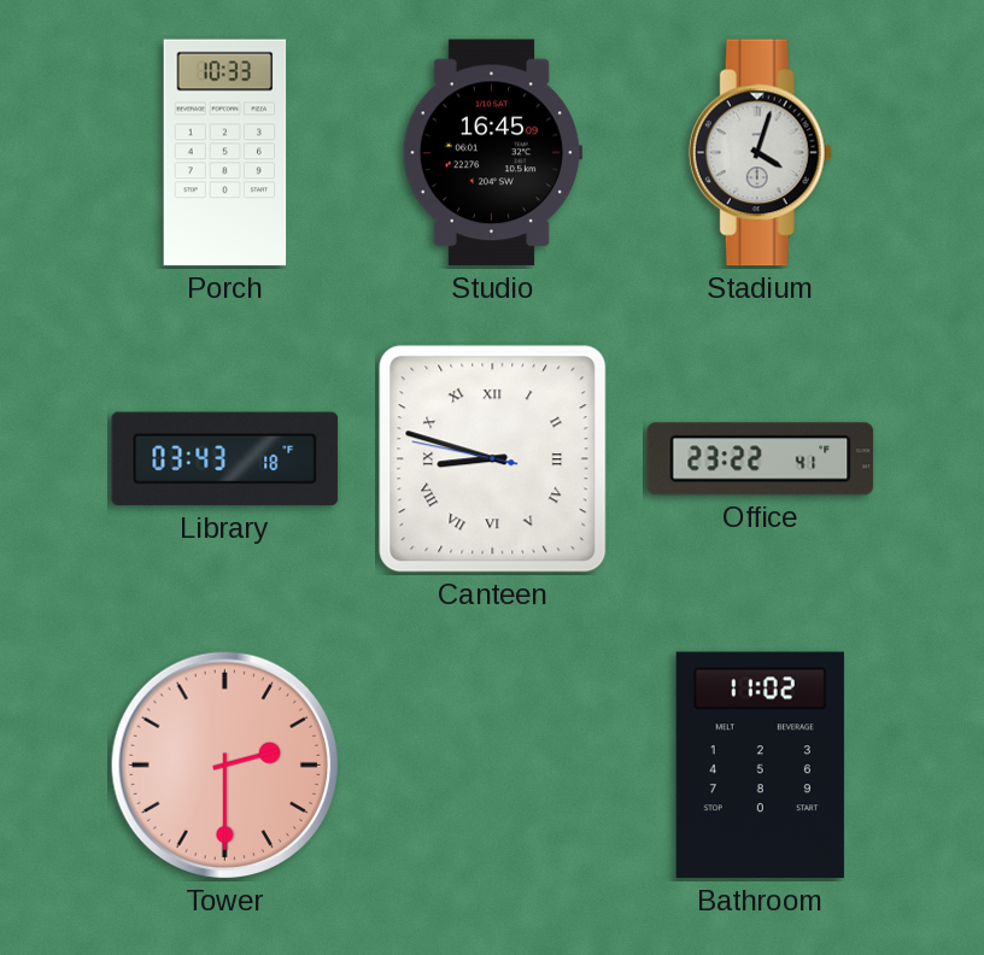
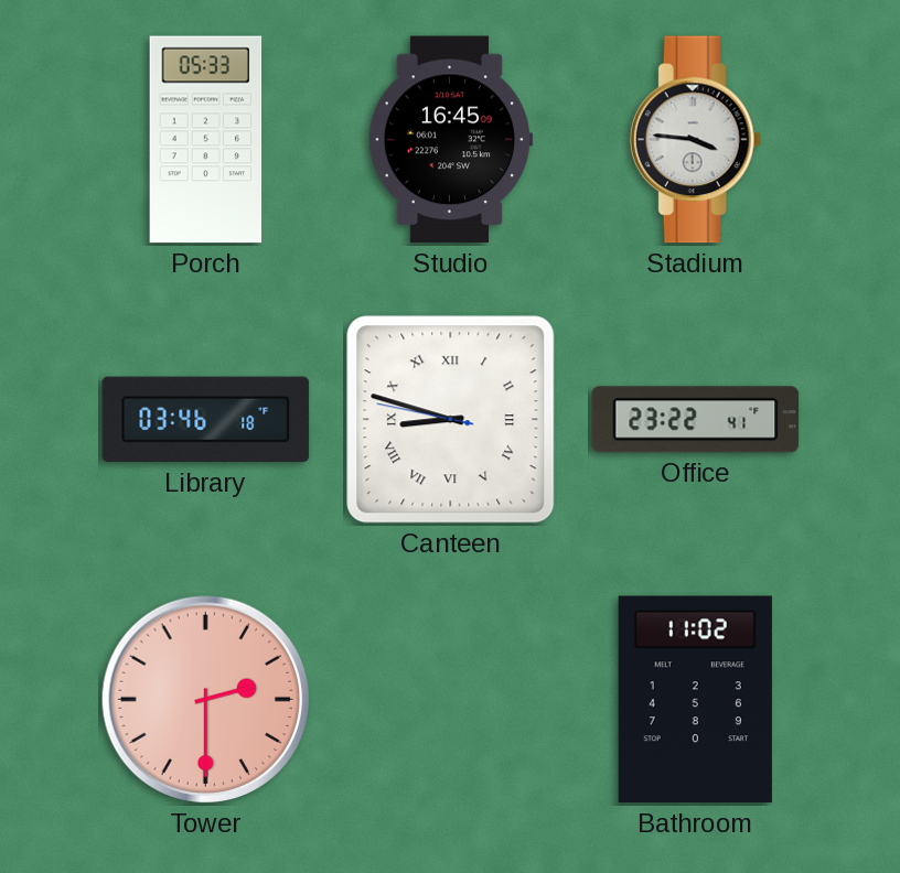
Porch: 10:33 -> 05:33 (206, 140)
Stadium: 4:03 -> 3:46 (695, 140)
Library: 03:43 -> 03:46 (206, 420)
